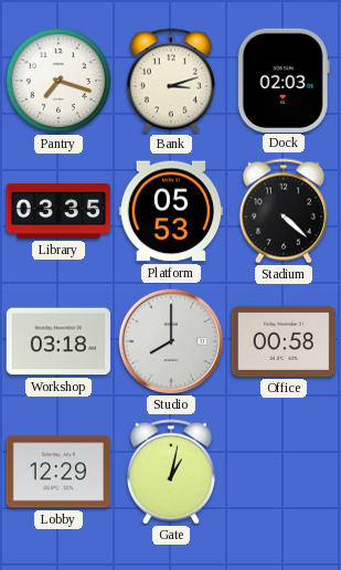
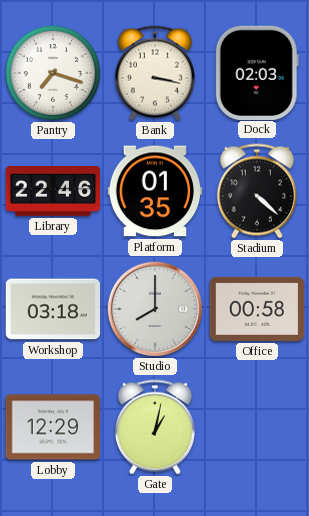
Bank: 3:12 -> 3:17 (155, 73)
Library: 03:35 -> 22:46 (53, 192)
Platform: 05:53 -> 01:35 (155, 191)
